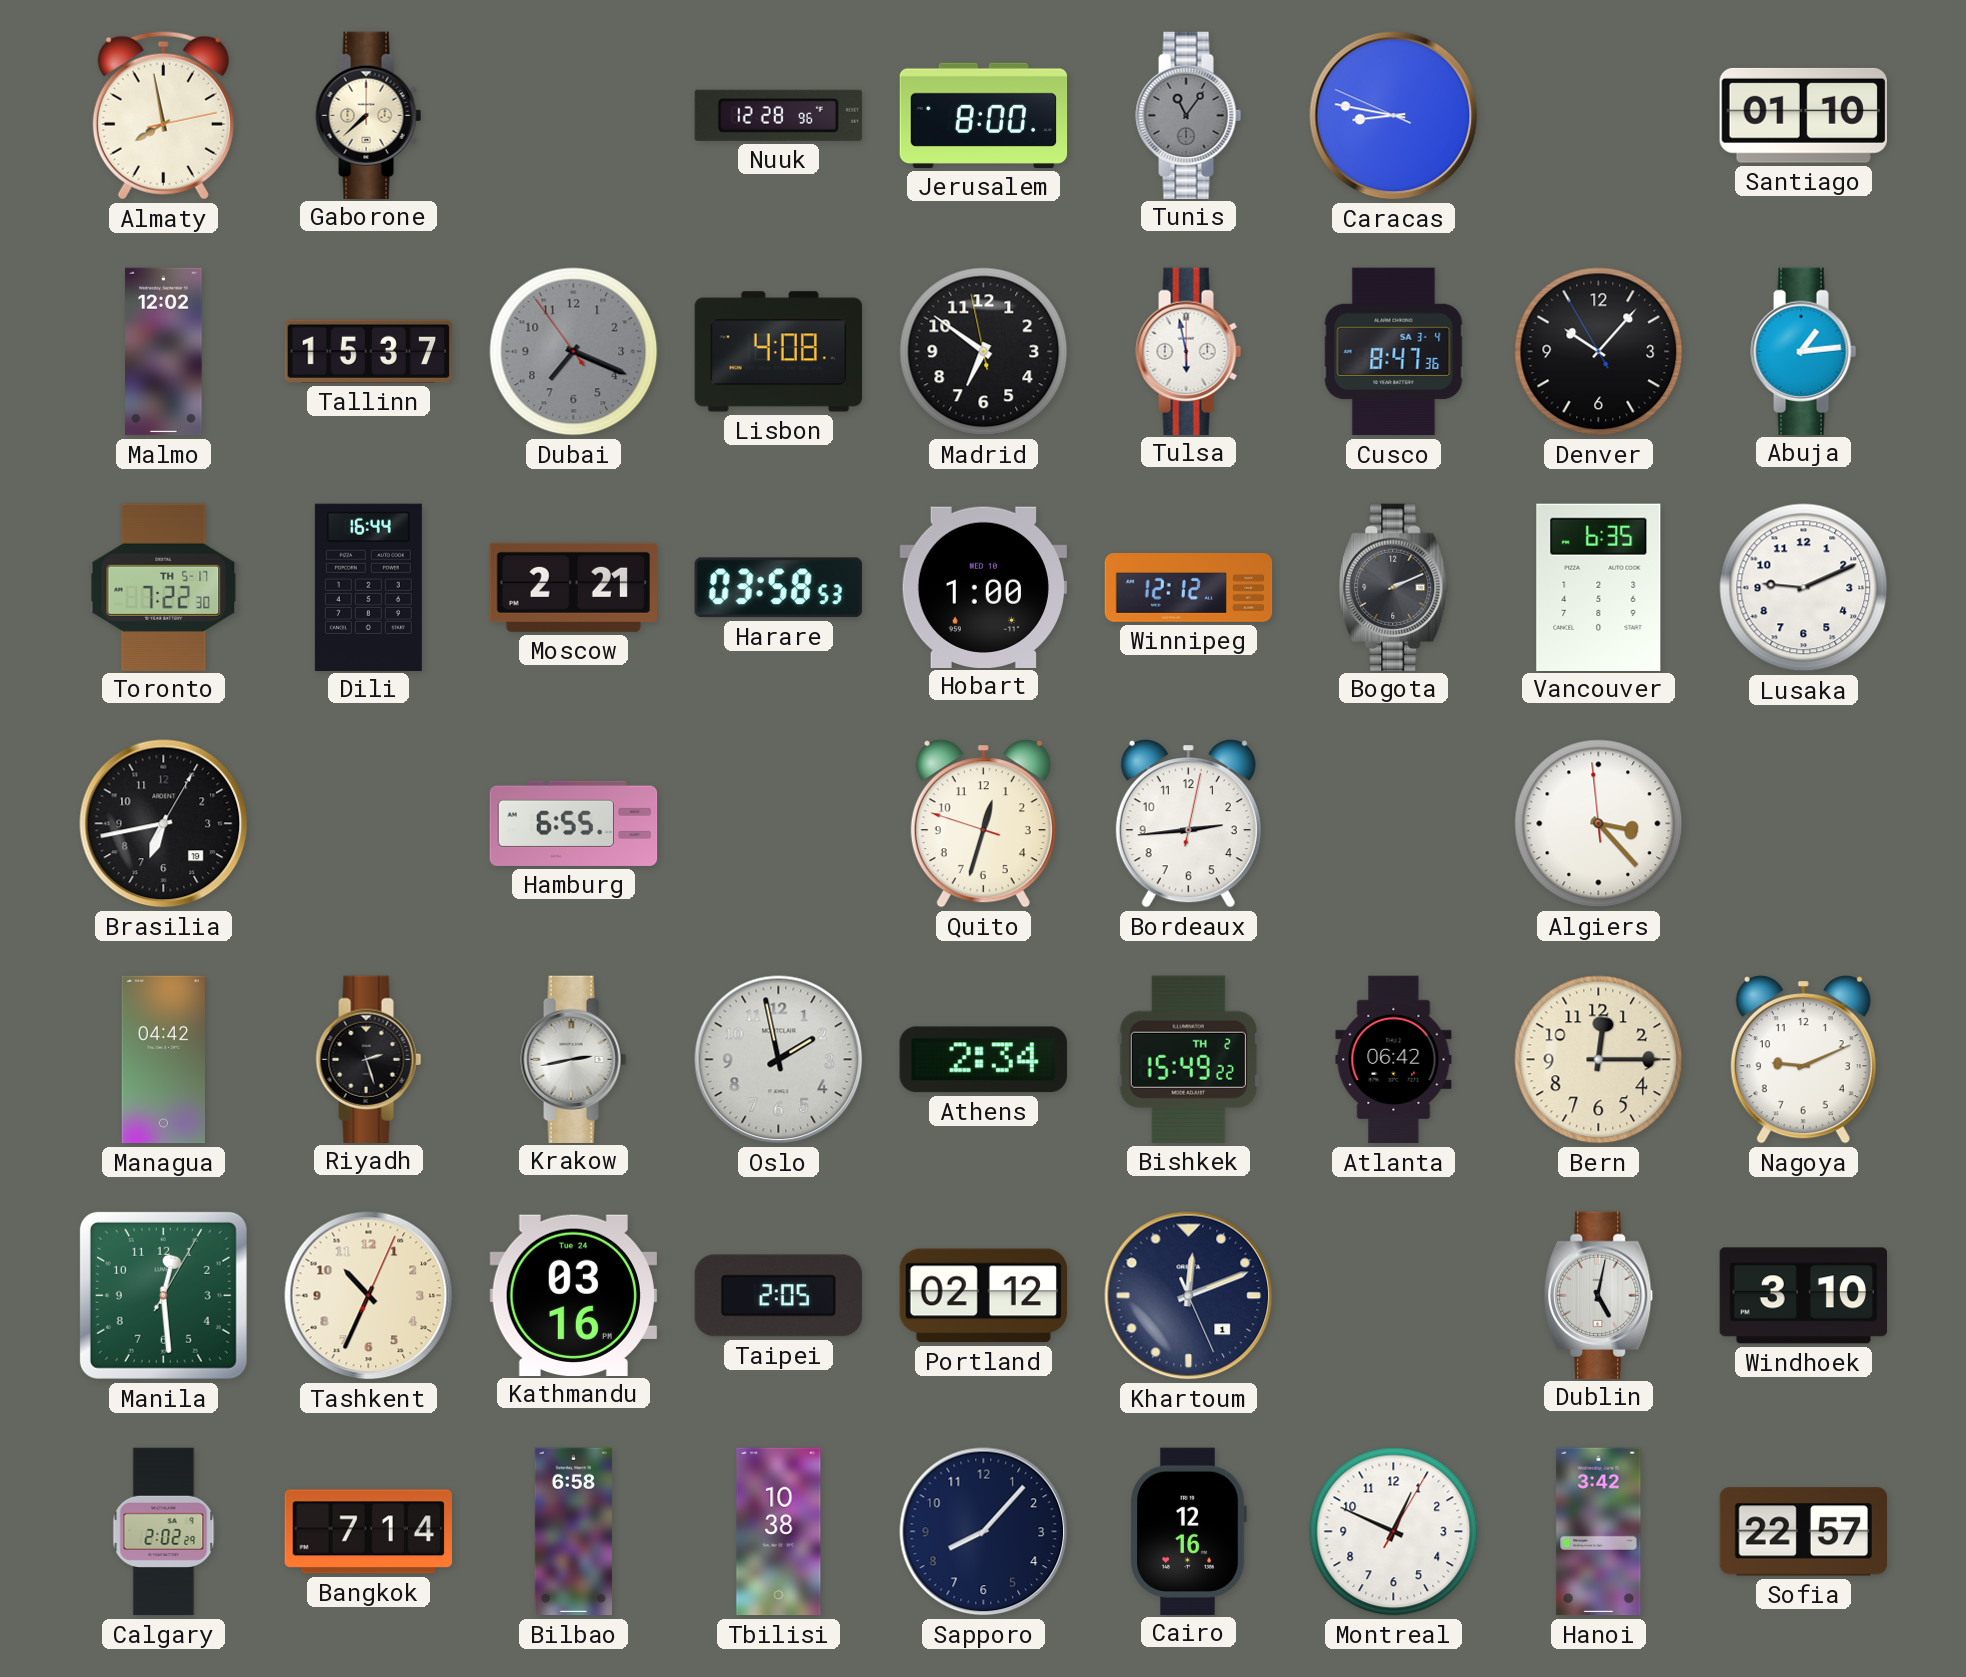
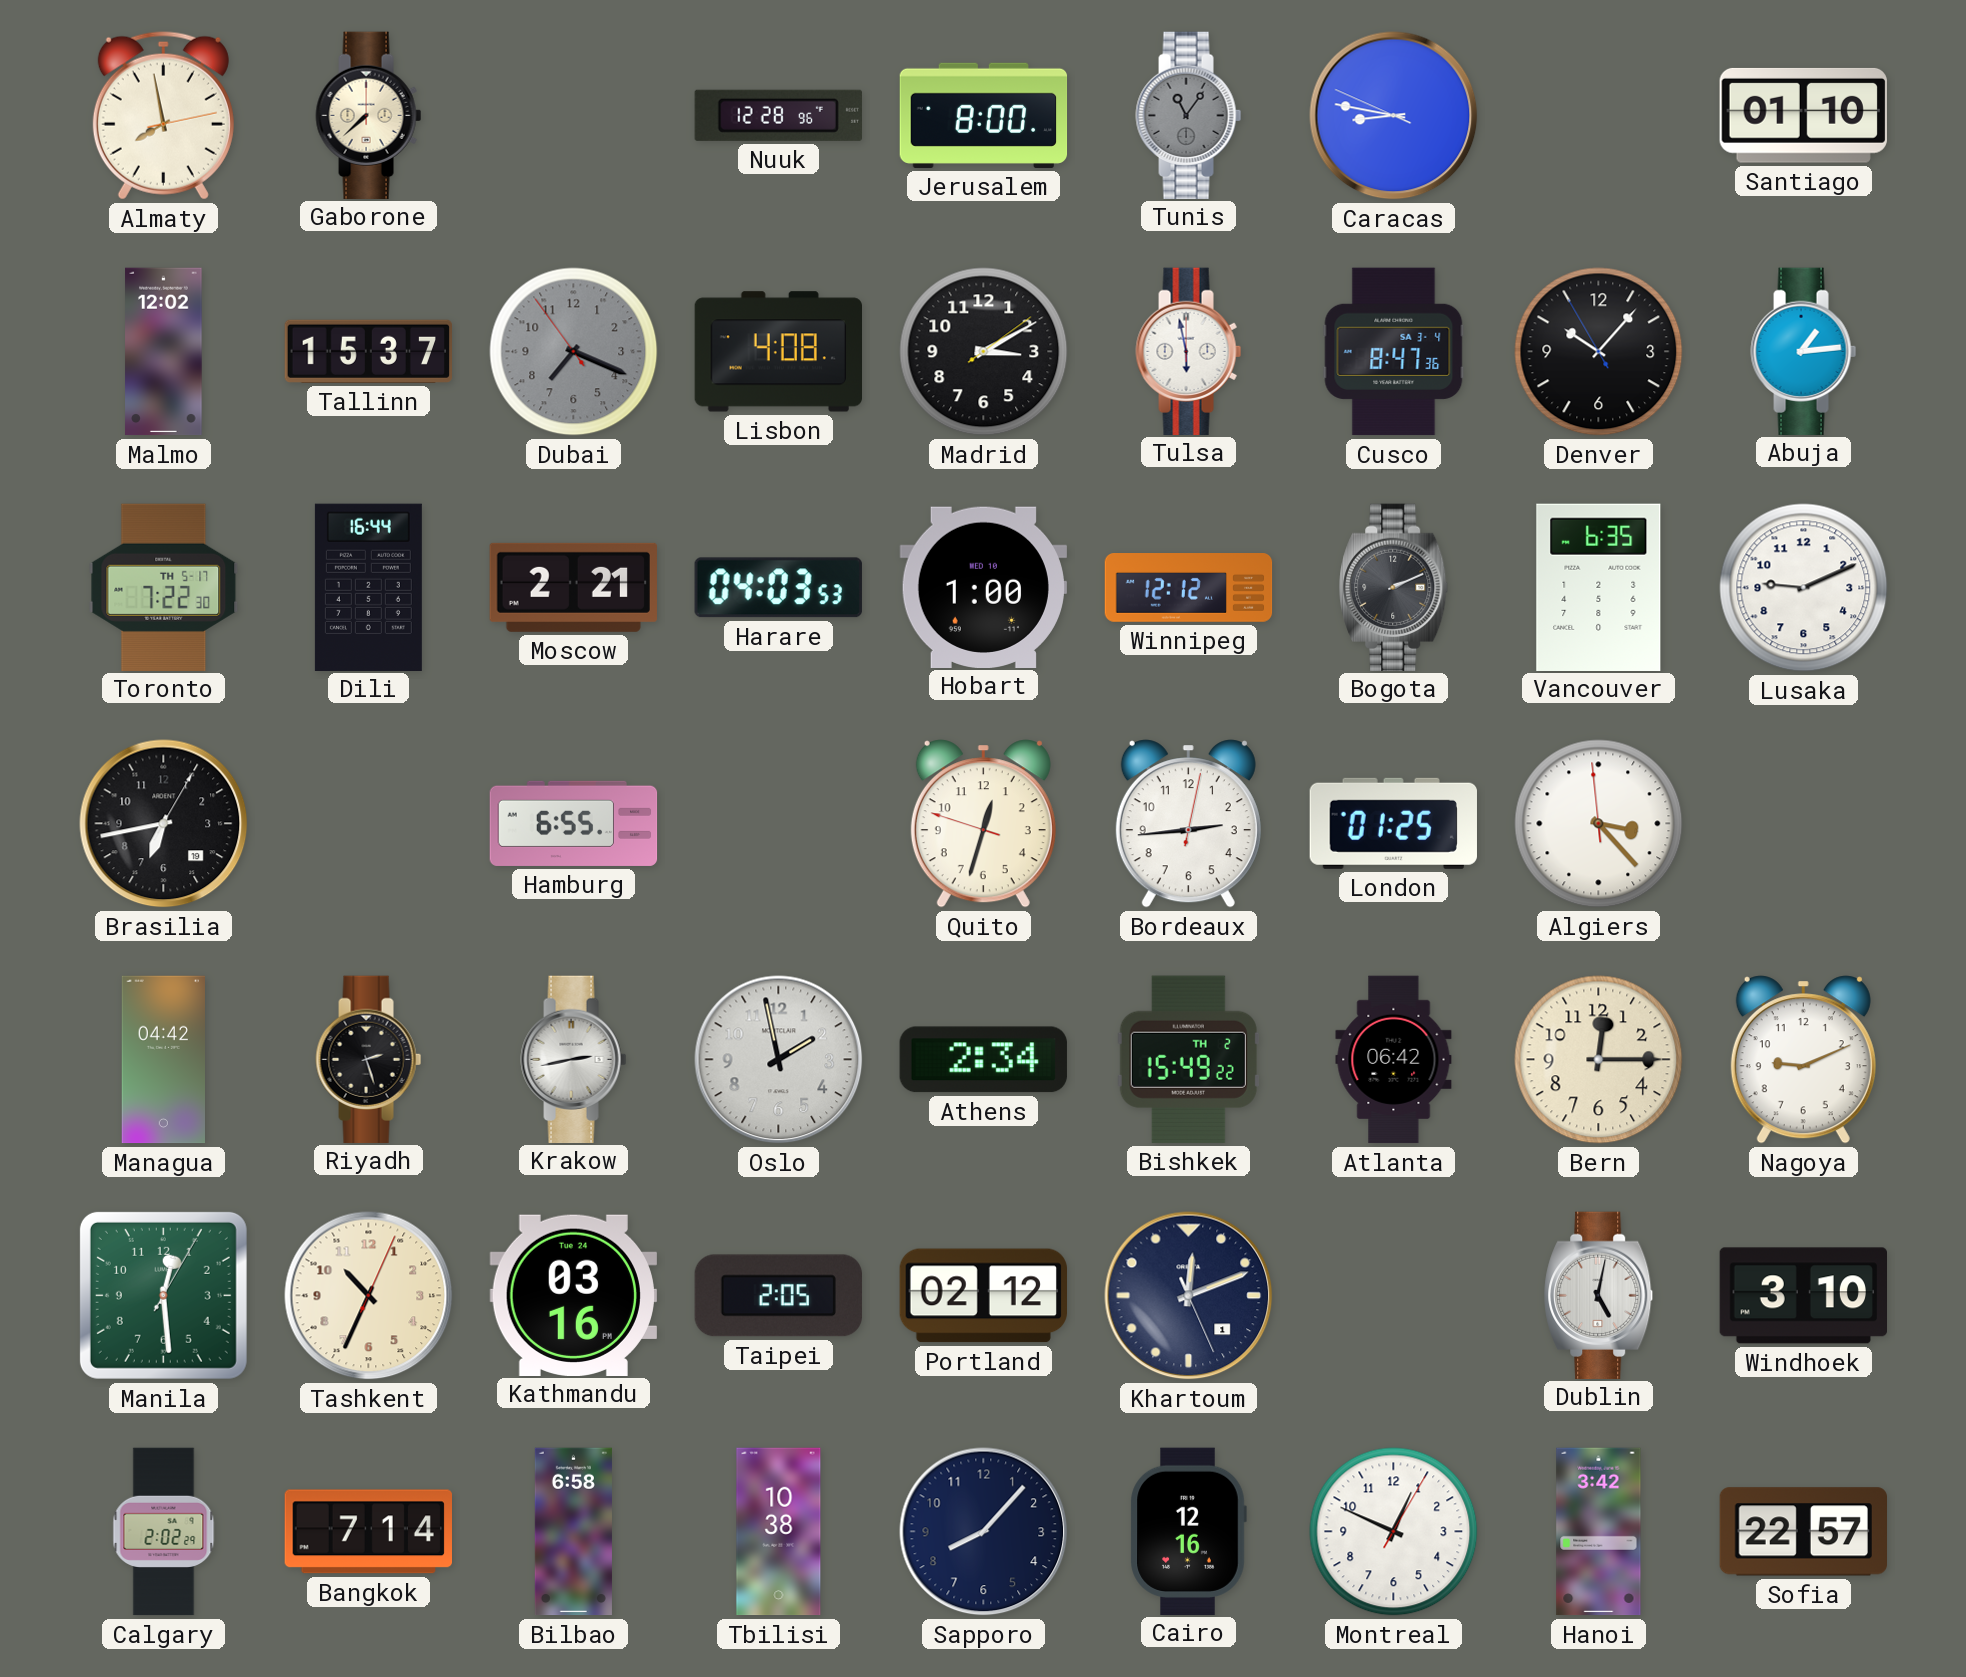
Madrid: 6:50 -> 3:10 (984, 352)
Harare: 03:58 -> 04:03 (778, 588)
London: none -> 01:25 (1393, 823)
